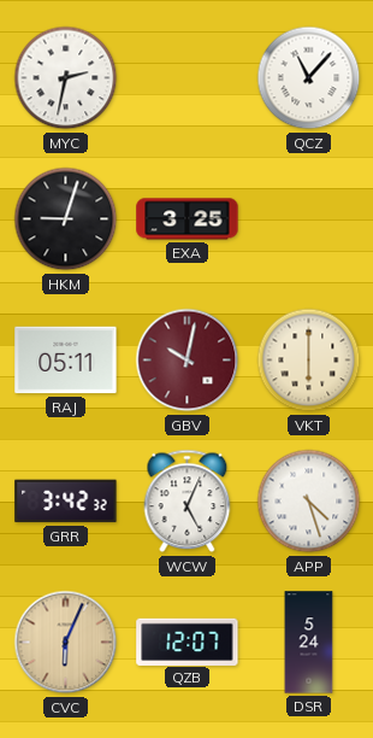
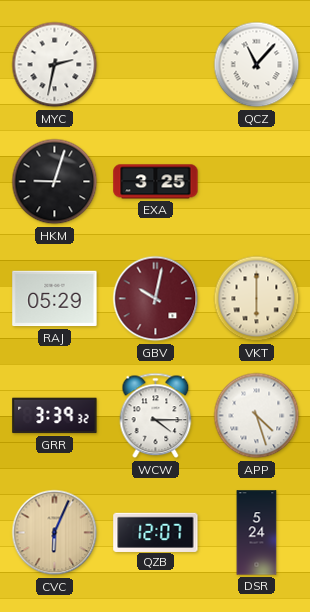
RAJ: 05:11 -> 05:29 (55, 299)
GRR: 3:42 -> 3:39 (55, 416)
WCW: 5:04 -> 4:15 (156, 416)
